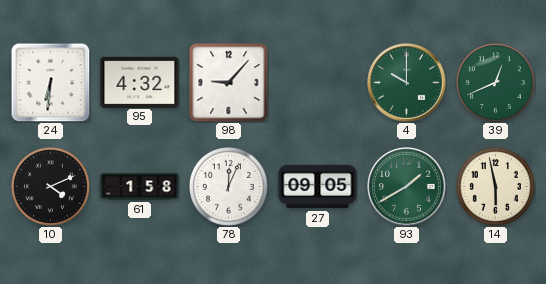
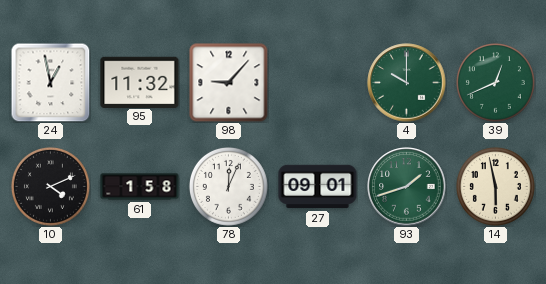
24: 6:31 -> 12:58 (50, 82)
95: 4:32 -> 11:32 (140, 82)
27: 09:05 -> 09:01 (318, 187)
93: 1:40 -> 1:42 (407, 187)
